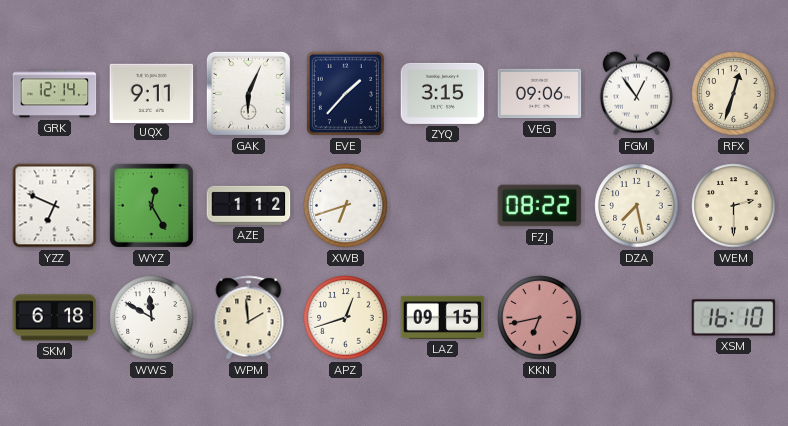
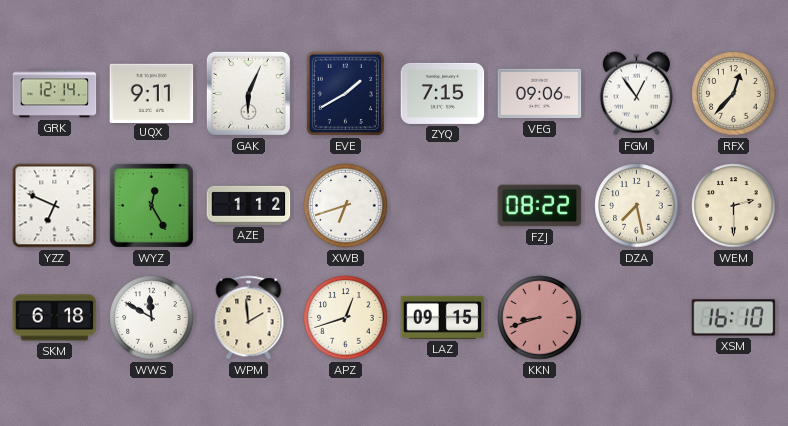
EVE: 1:37 -> 1:40 (345, 93)
ZYQ: 3:15 -> 7:15 (443, 93)
RFX: 12:33 -> 12:37 (734, 94)
KKN: 6:43 -> 8:42 (540, 318)
